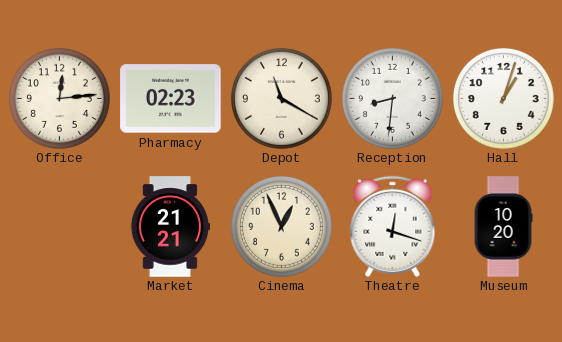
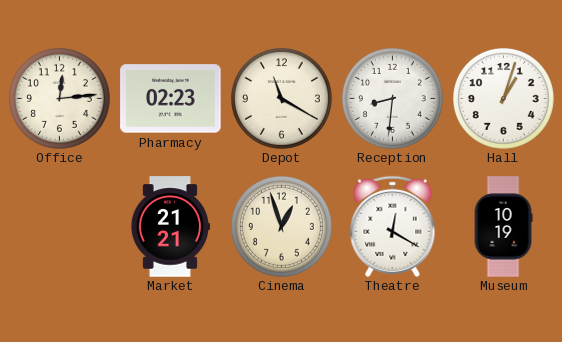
Cinema: 12:56 -> 12:57 (281, 226)
Theatre: 12:18 -> 12:20 (393, 226)
Museum: 10:20 -> 10:19 (503, 227)
